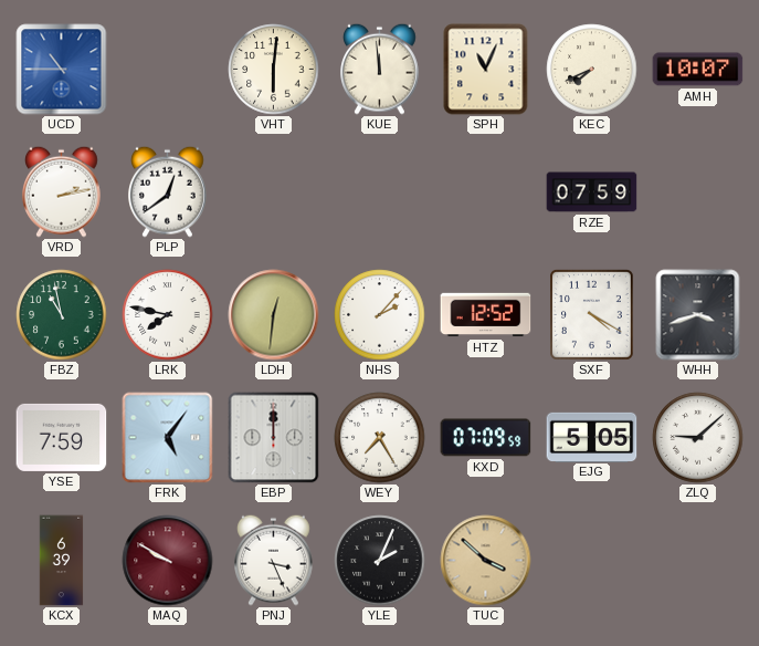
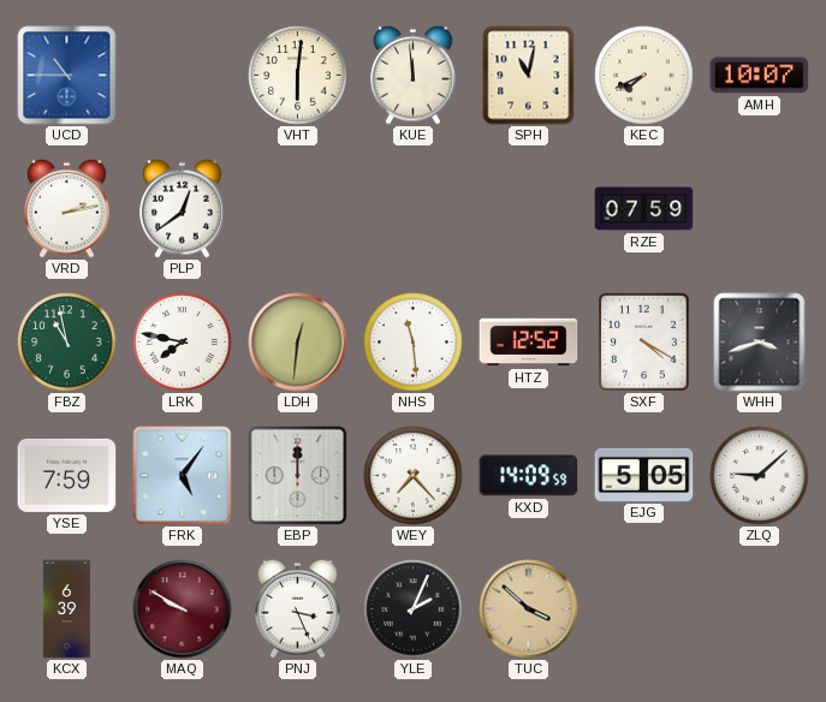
SPH: 11:04 -> 11:02 (529, 76)
NHS: 2:07 -> 11:29 (414, 343)
WEY: 7:25 -> 7:23 (414, 476)
KXD: 07:09 -> 14:09 (529, 476)
